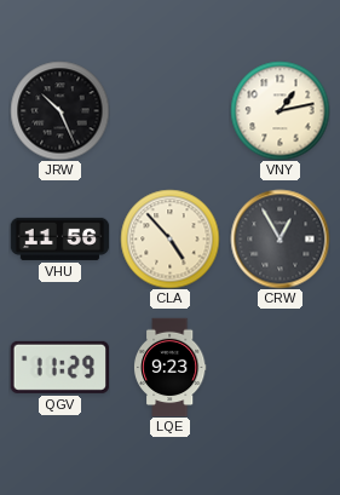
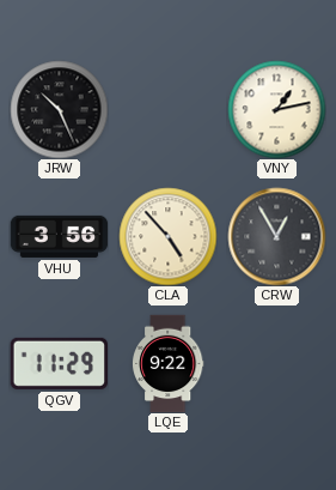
VHU: 11:56 -> 3:56 (59, 236)
LQE: 9:23 -> 9:22 (167, 363)
